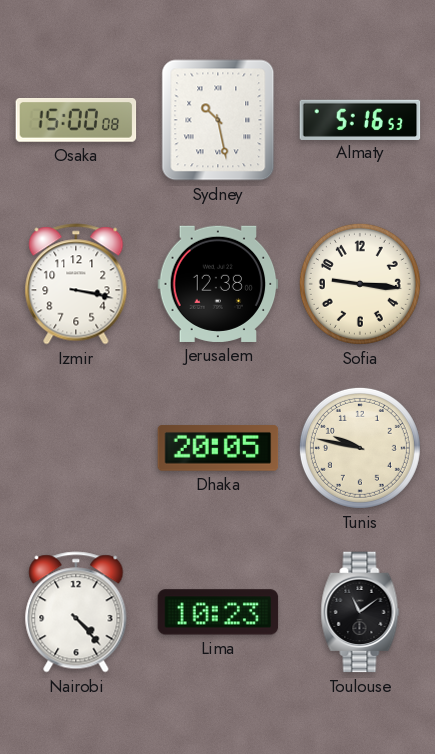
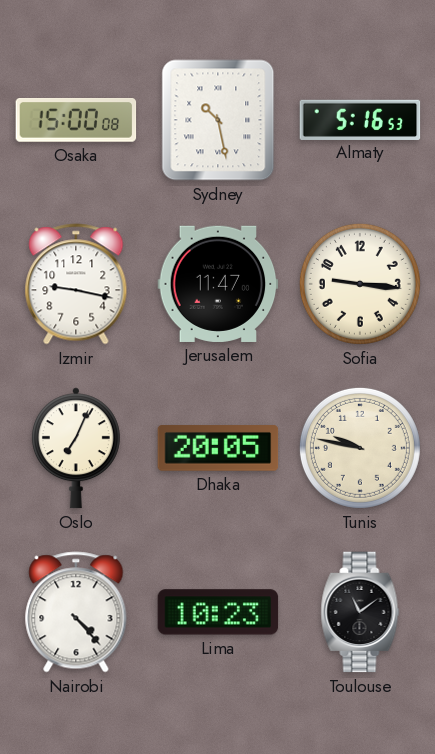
Izmir: 3:17 -> 9:17 (76, 284)
Jerusalem: 12:38 -> 11:47 (218, 284)
Oslo: none -> 7:04 (76, 448)
